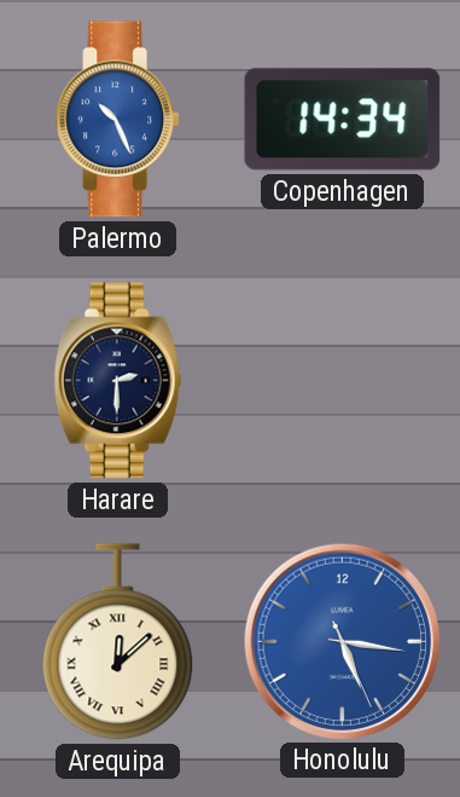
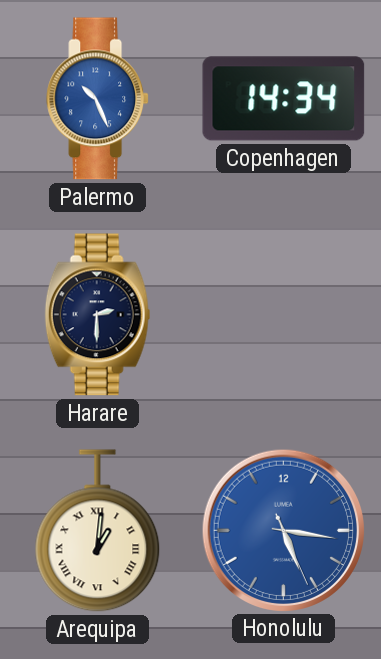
Arequipa: 12:08 -> 1:01 (98, 531)
